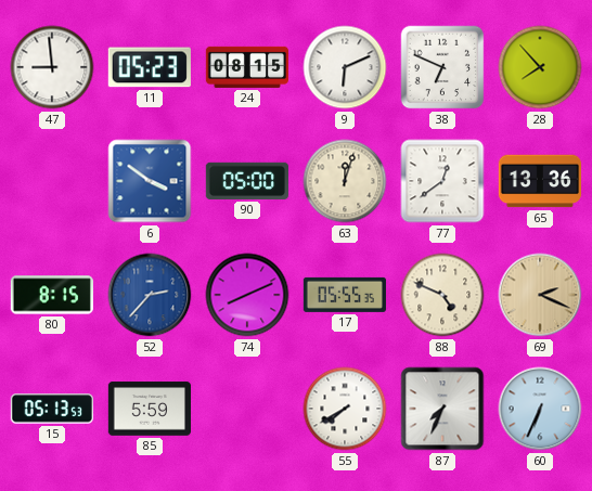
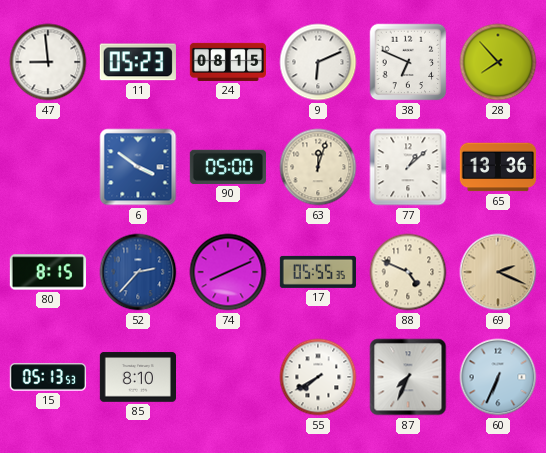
77: 12:39 -> 1:08 (408, 167)
85: 5:59 -> 8:10 (137, 377)
